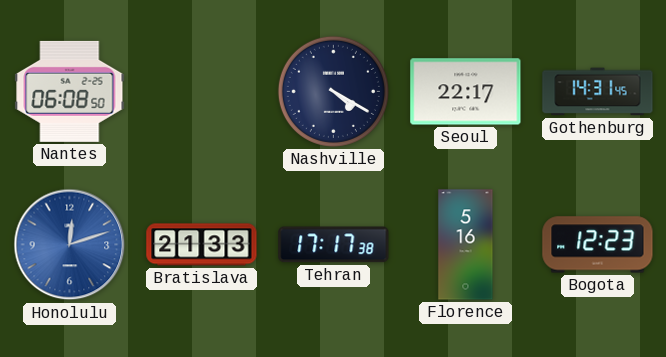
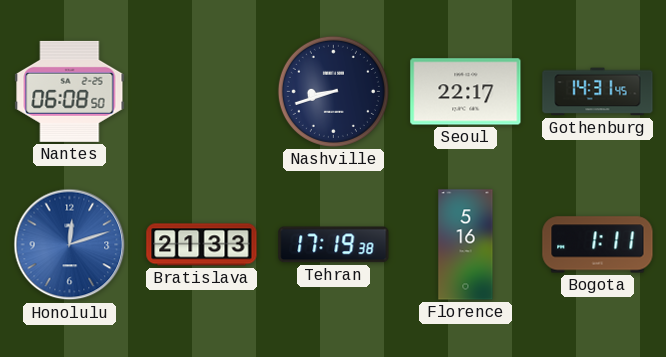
Nashville: 4:20 -> 8:42 (333, 91)
Tehran: 17:17 -> 17:19 (334, 245)
Bogota: 12:23 -> 1:11 (598, 245)
